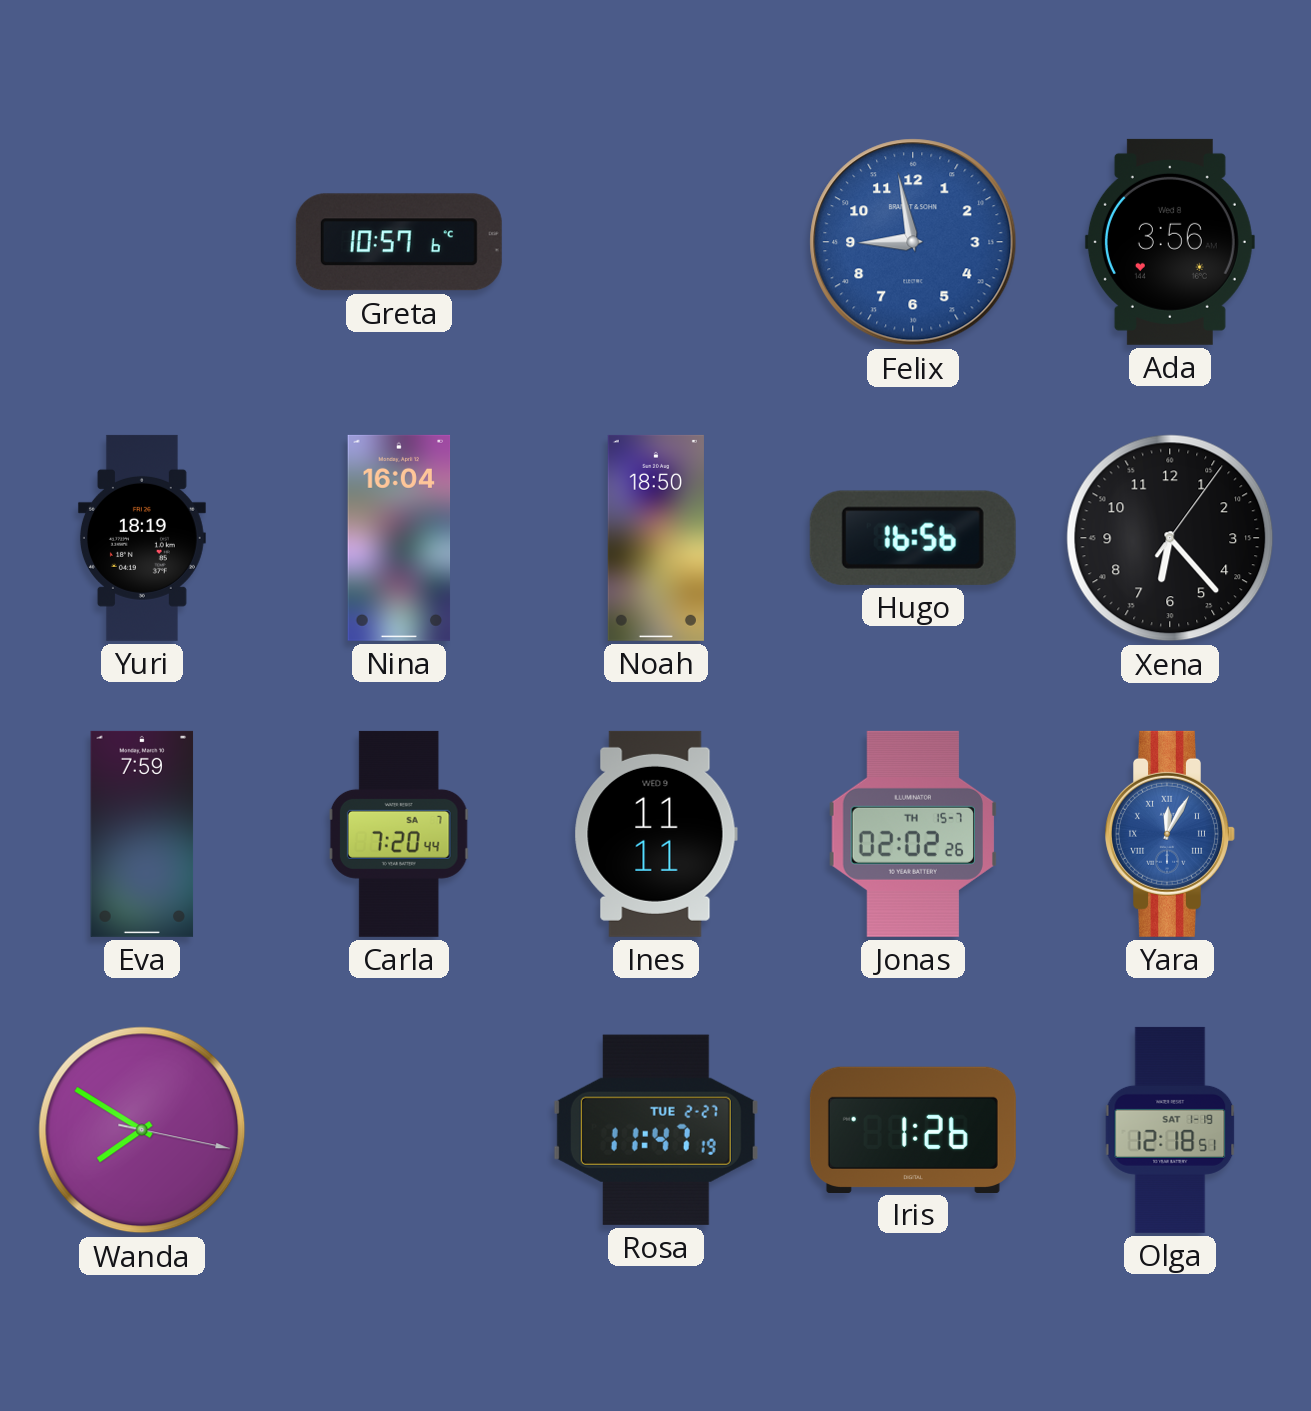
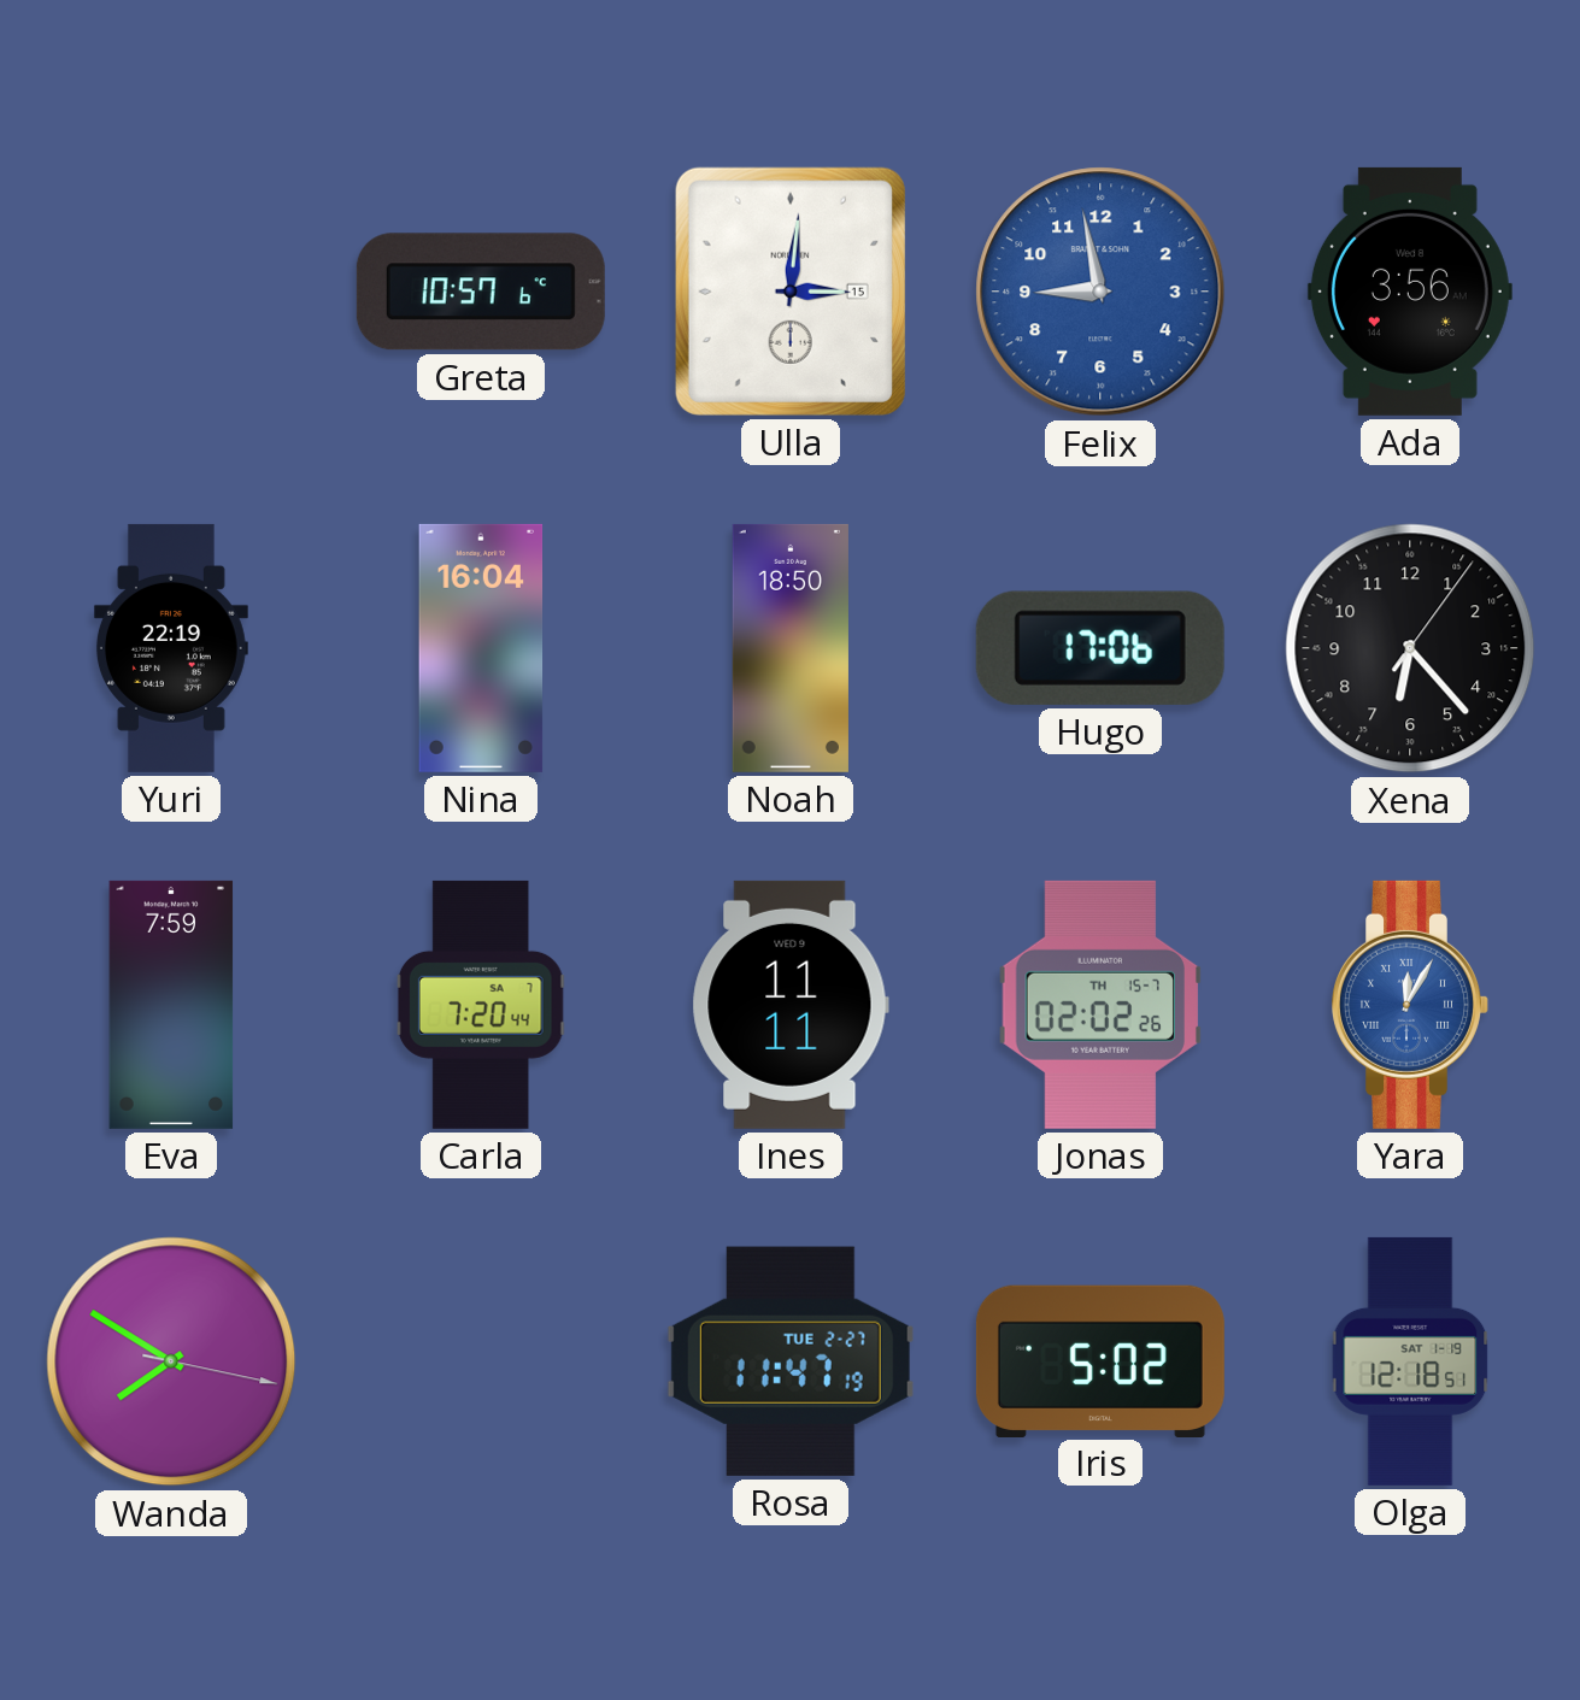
Ulla: none -> 3:01 (791, 292)
Yuri: 18:19 -> 22:19 (171, 648)
Hugo: 16:56 -> 17:06 (1100, 648)
Iris: 1:26 -> 5:02 (1100, 1360)
